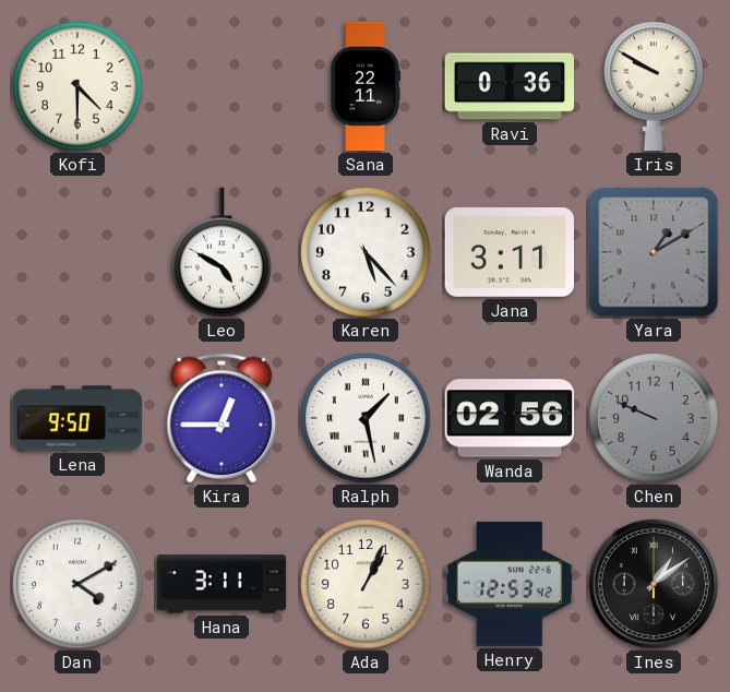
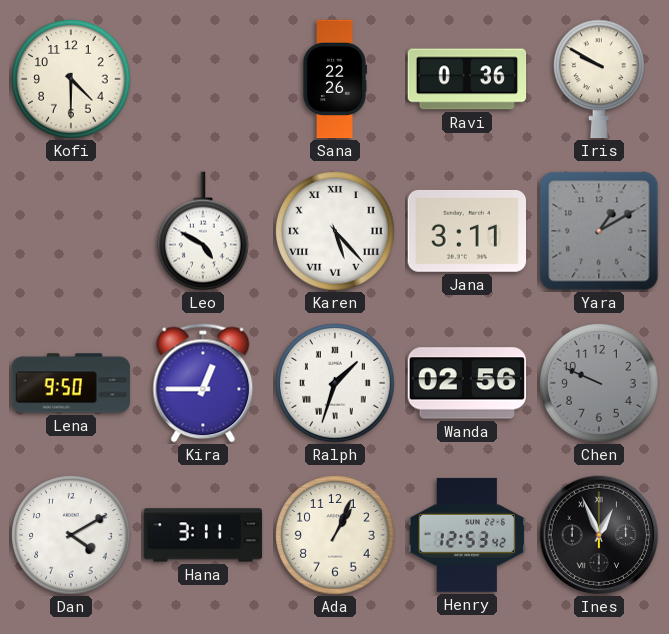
Sana: 22:11 -> 22:26 (335, 79)
Karen numerals: Arabic -> Roman (335, 231)
Ralph: 1:28 -> 1:33 (335, 383)
Ines: 1:09 -> 12:56 (599, 535)
